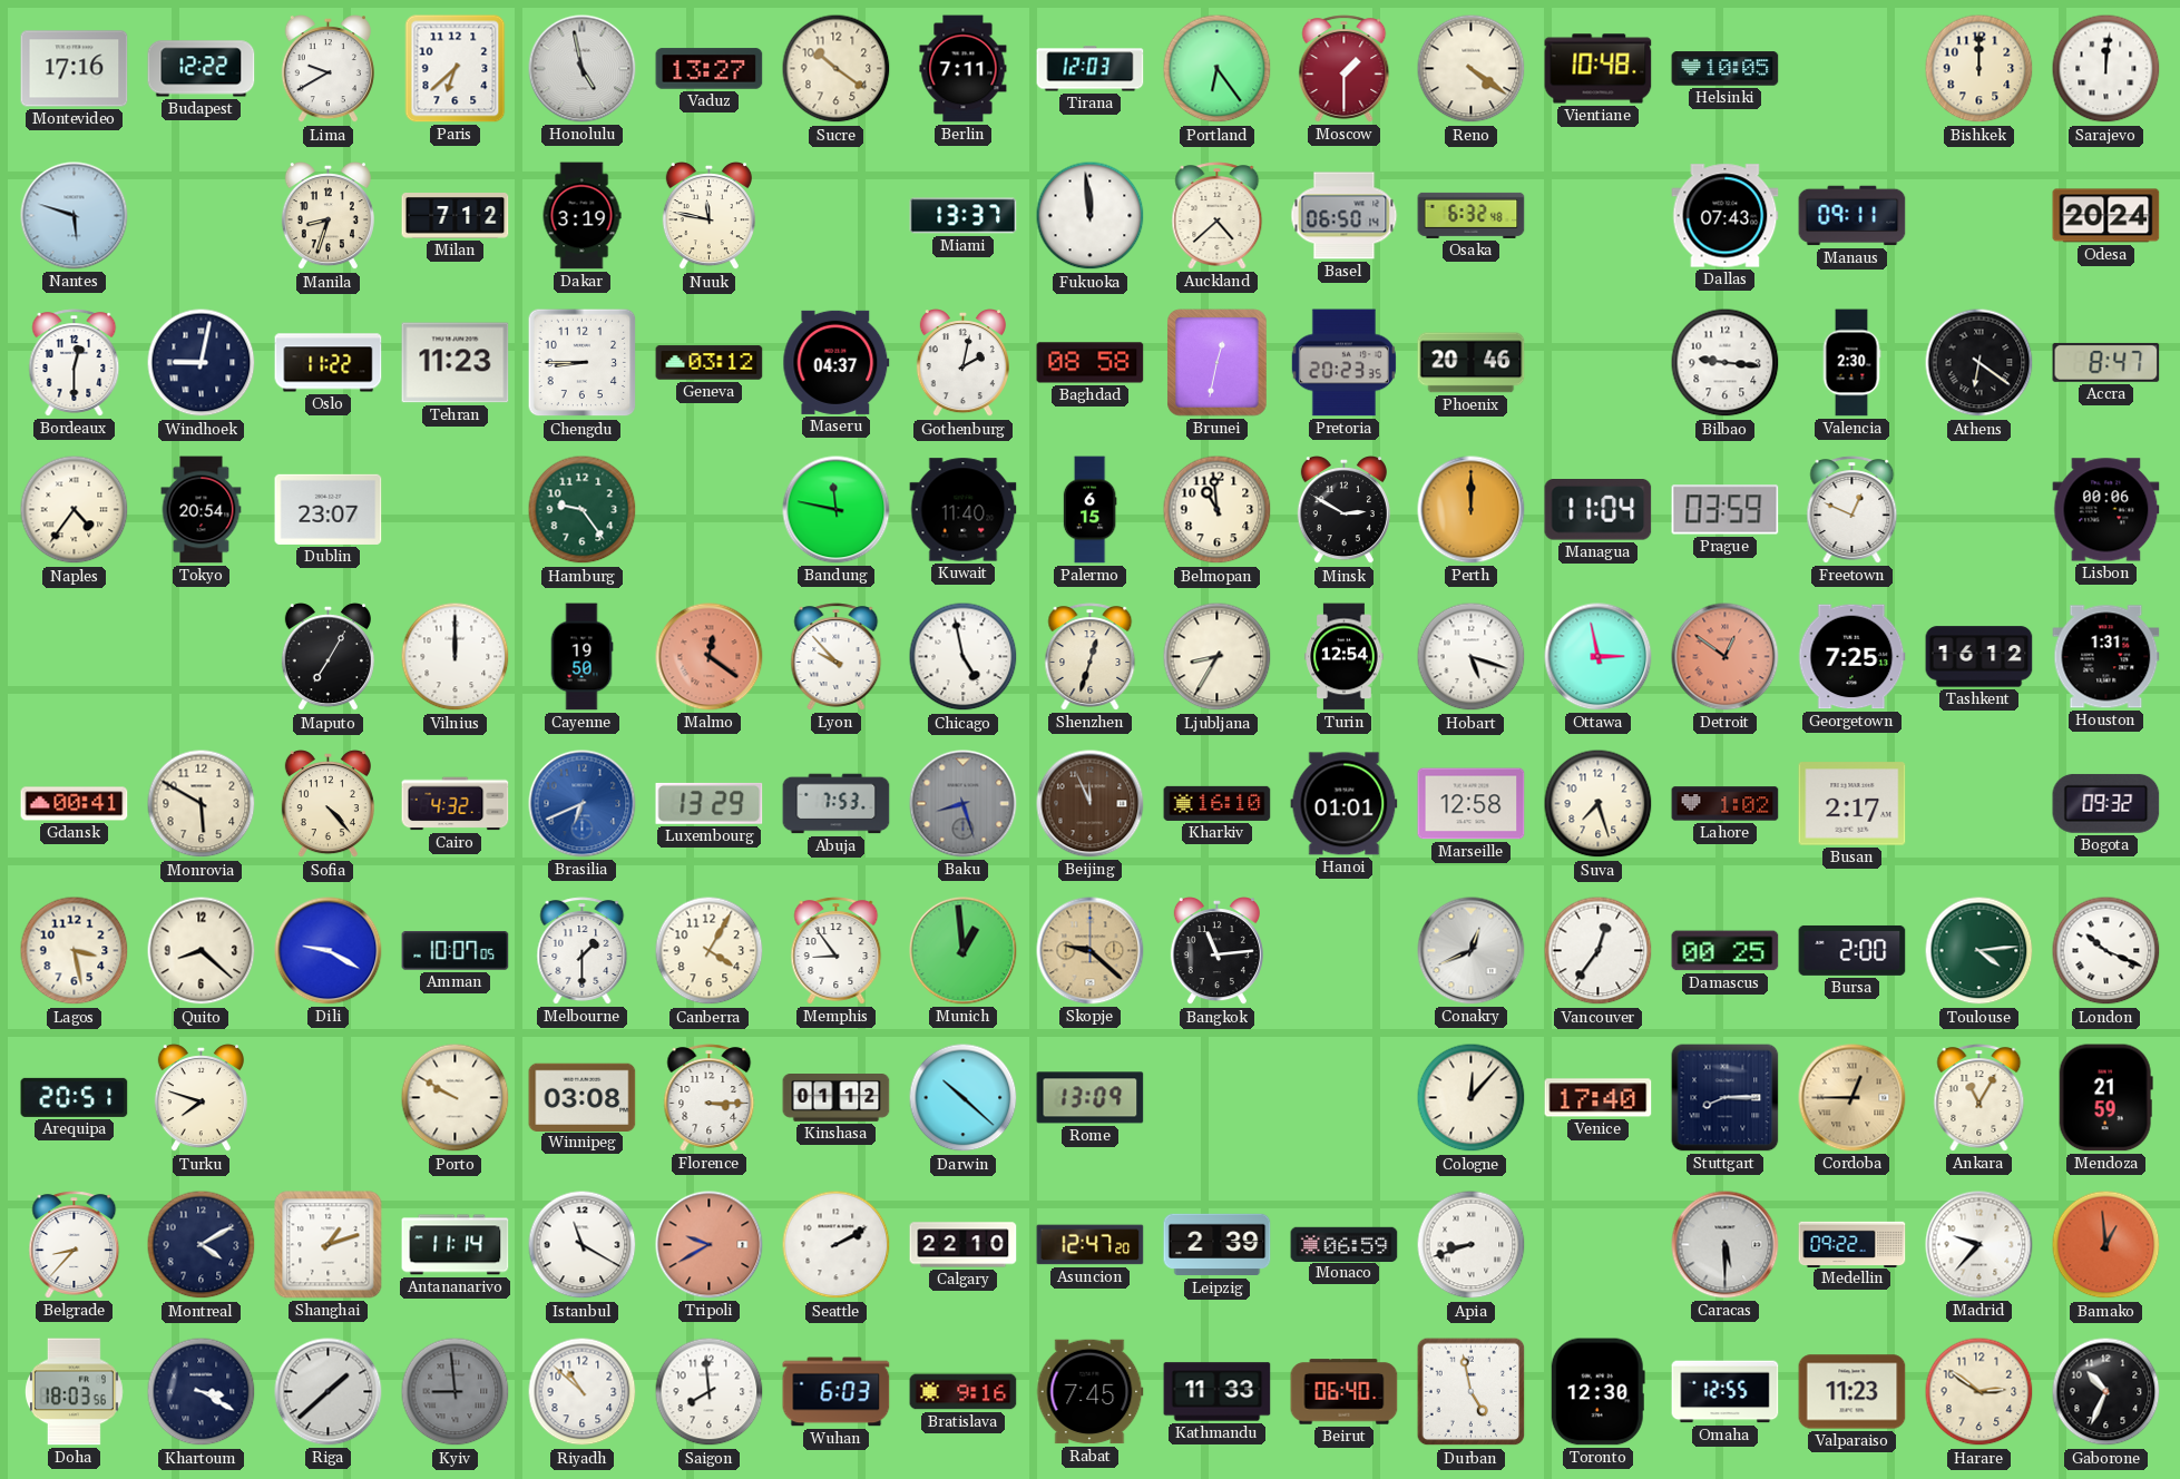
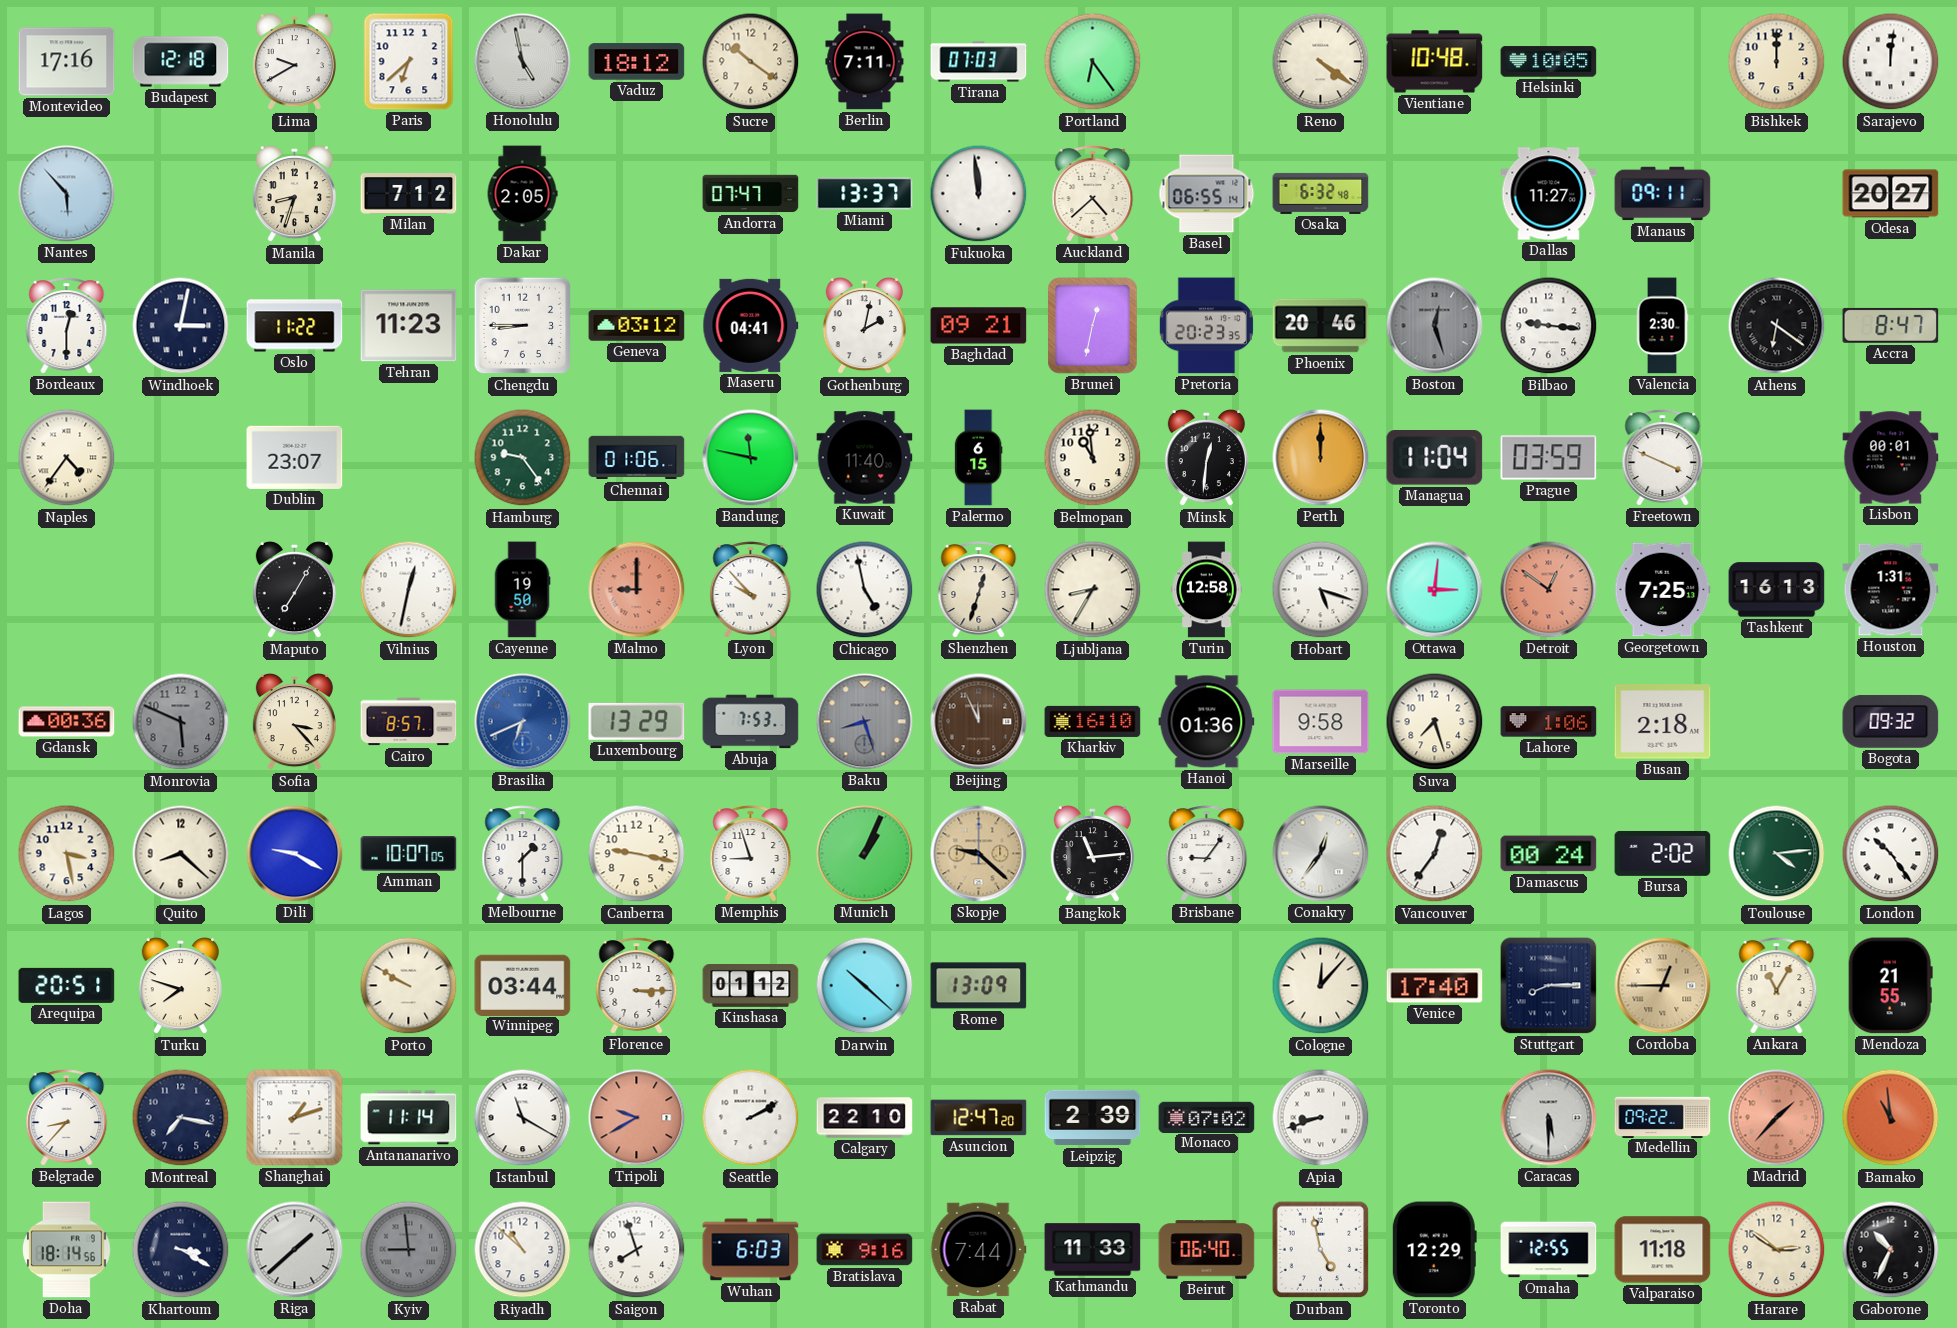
Budapest: 12:22 -> 12:18 (181, 62)
Vaduz: 13:27 -> 18:12 (637, 62)
Tirana: 12:03 -> 07:03 (979, 62)
Moscow: 1:30 -> none (1345, 69)
Nantes: 5:48 -> 5:53 (67, 194)
Dakar: 3:19 -> 2:05 (522, 194)
Nuuk: 11:47 -> none (708, 217)
Andorra: none -> 07:47 (751, 194)
Basel: 06:50 -> 06:55 (1207, 194)
Dallas: 07:43 -> 11:27 (1549, 194)
Odesa: 20:24 -> 20:27 (1891, 194)
Windhoek: 9:02 -> 3:02 (181, 326)
Maseru: 04:37 -> 04:41 (751, 325)
Baghdad: 08:58 -> 09:21 (979, 326)
Boston: none -> 12:27 (1435, 326)
Tokyo: 20:54 -> none (202, 510)
Chennai: none -> 01:06 (637, 458)
Minsk: 2:50 -> 12:31 (1206, 459)
Freetown: 12:49 -> 3:49 (1663, 458)
Lisbon: 00:06 -> 00:01 (1891, 458)
Vilnius: 12:00 -> 12:32 (409, 590)
Malmo: 12:21 -> 9:00 (637, 590)
Turin: 12:54 -> 12:58 (1207, 590)
Ottawa: 2:58 -> 3:01 (1435, 590)
Tashkent: 16:12 -> 16:13 (1777, 590)
Gdansk: 00:41 -> 00:36 (67, 722)
Monrovia: 5:50 -> 5:49 (181, 722)
Monrovia dial: cream -> grey (181, 722)
Sofia: 4:23 -> 3:23 (294, 723)
Cairo: 4:32 -> 8:57 (409, 722)
Hanoi: 01:01 -> 01:36 (1207, 722)
Marseille: 12:58 -> 9:58 (1321, 722)
Lahore: 1:02 -> 1:06 (1549, 722)
Busan: 2:17 -> 2:18 (1663, 722)
Canberra: 4:05 -> 9:17 (637, 854)
Memphis: 8:54 -> 8:57 (751, 854)
Munich: 12:59 -> 1:04 (865, 854)
Brisbane: none -> 9:06 (1207, 854)
Conakry: 12:41 -> 12:36 (1321, 854)
Damascus: 00:25 -> 00:24 (1549, 854)
Bursa: 2:00 -> 2:02 (1663, 853)
London: 10:19 -> 10:24 (1891, 854)
Winnipeg: 03:08 -> 03:44 (523, 985)
Mendoza: 21:59 -> 21:55 (1890, 986)
Montreal: 4:10 -> 7:17 (181, 1118)
Monaco: 06:59 -> 07:02 (1207, 1117)
Madrid: 9:37 -> 1:37 (1777, 1118)
Madrid dial: white -> salmon (1777, 1118)
Bamako: 12:59 -> 10:59 (1891, 1118)
Doha: 18:03 -> 18:14 (66, 1250)
Saigon: 7:59 -> 7:57 (637, 1250)
Rabat: 7:45 -> 7:44 (979, 1250)
Toronto: 12:30 -> 12:29 (1434, 1250)
Valparaiso: 11:23 -> 11:18 (1663, 1250)
